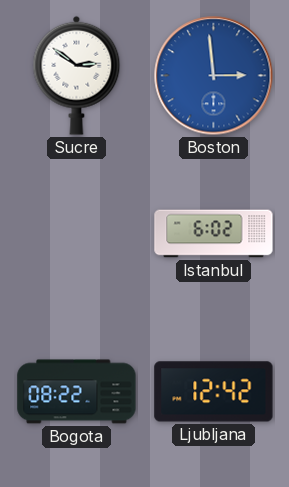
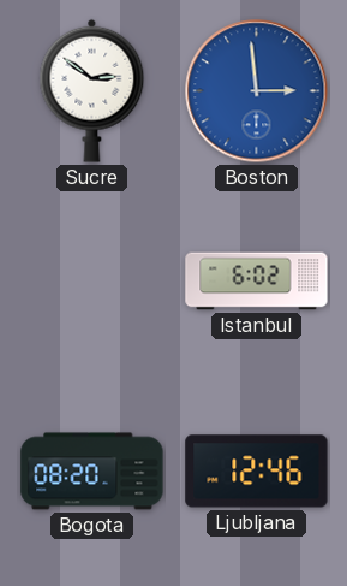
Bogota: 08:22 -> 08:20 (92, 472)
Ljubljana: 12:42 -> 12:46 (257, 472)
